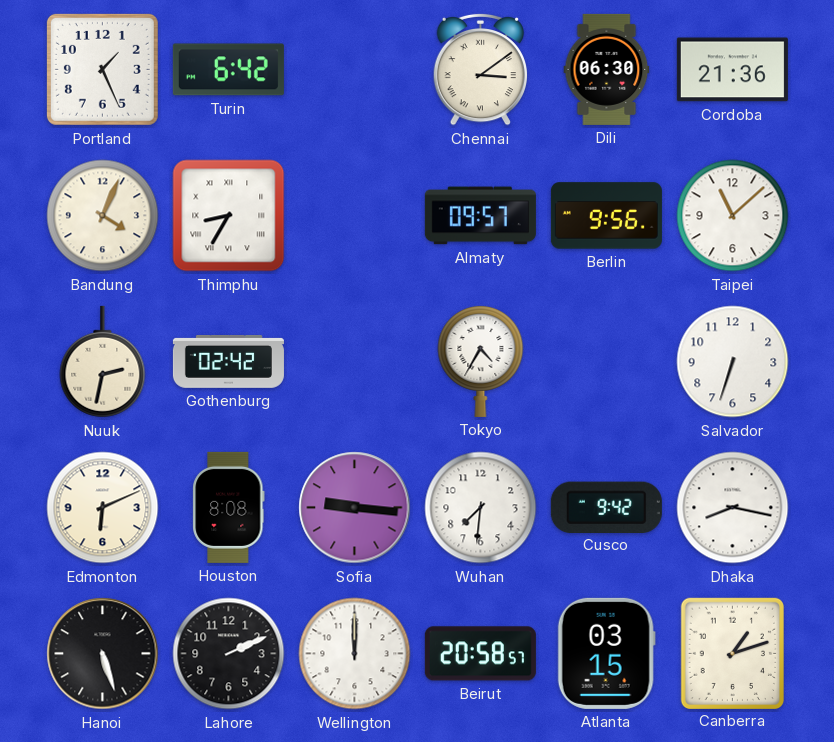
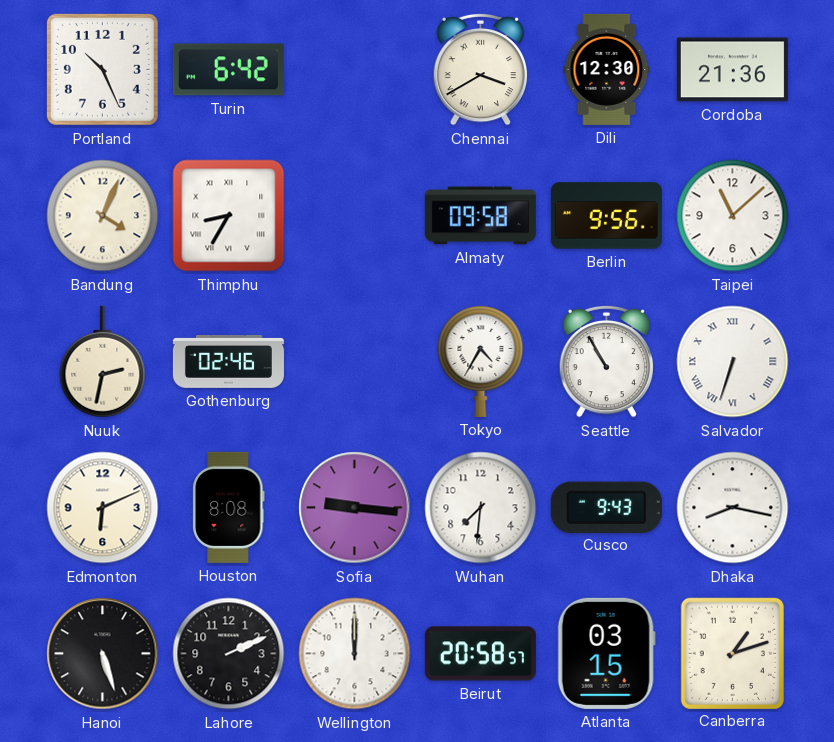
Portland: 1:26 -> 10:26 (102, 69)
Chennai: 3:09 -> 3:40 (480, 69)
Dili: 06:30 -> 12:30 (607, 69)
Almaty: 09:57 -> 09:58 (480, 216)
Gothenburg: 02:42 -> 02:46 (228, 362)
Seattle: none -> 10:55 (606, 361)
Salvador numerals: Arabic -> Roman (733, 362)
Cusco: 9:42 -> 9:43 (606, 507)
